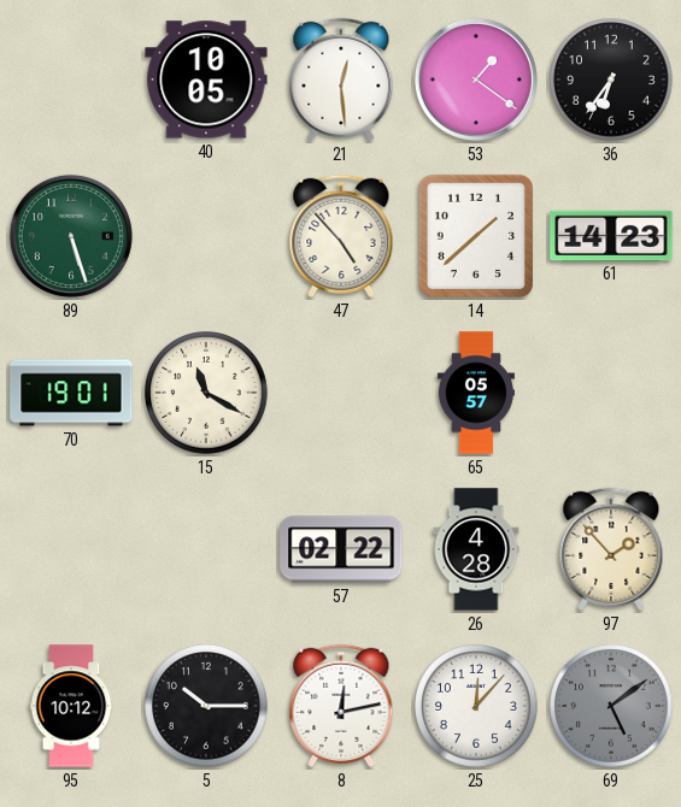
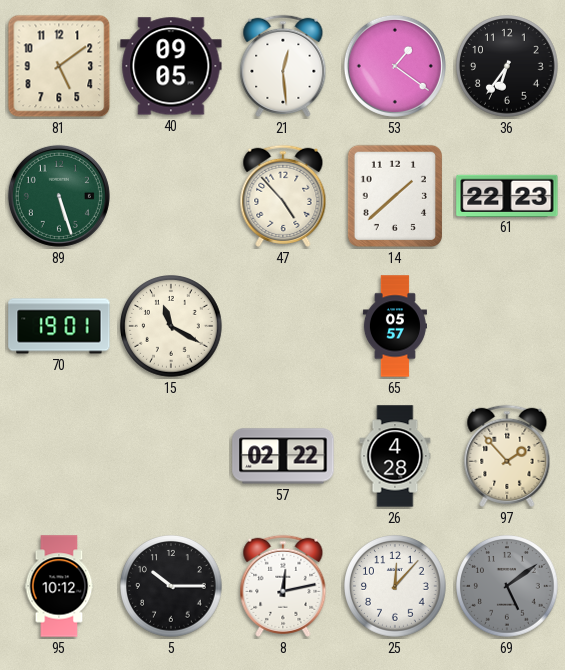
81: none -> 5:09 (59, 66)
40: 10:05 -> 09:05 (171, 66)
61: 14:23 -> 22:23 (507, 195)
